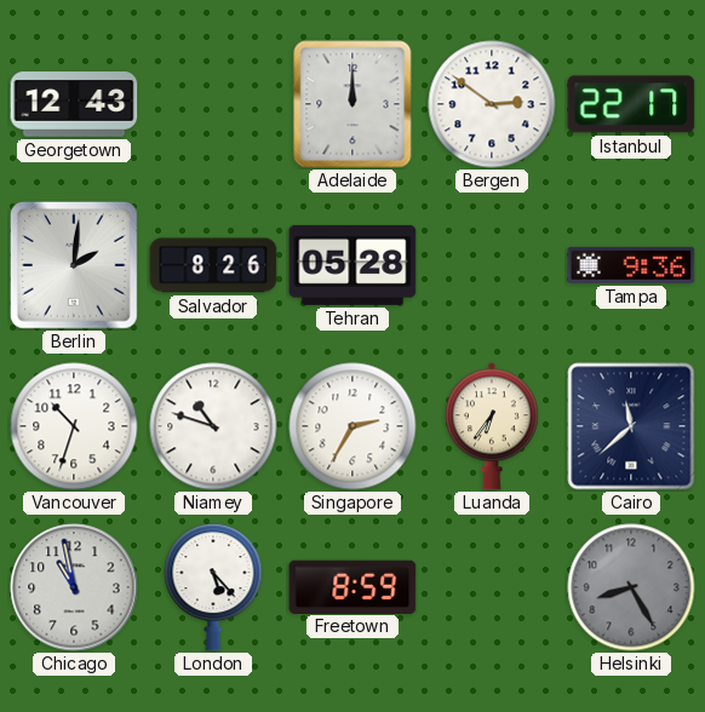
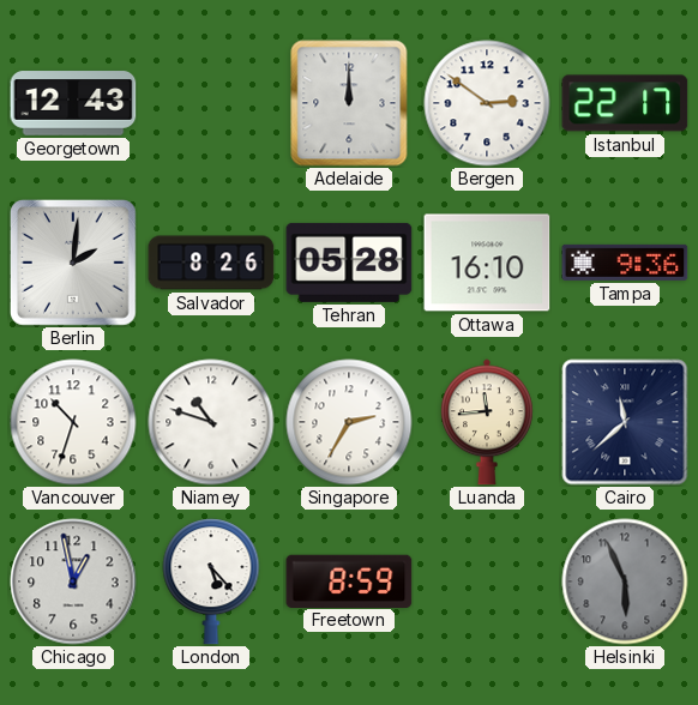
Ottawa: none -> 16:10 (487, 263)
Luanda: 6:36 -> 11:44 (487, 422)
Chicago: 10:58 -> 12:58 (73, 582)
Helsinki: 8:25 -> 5:56 (625, 582)
